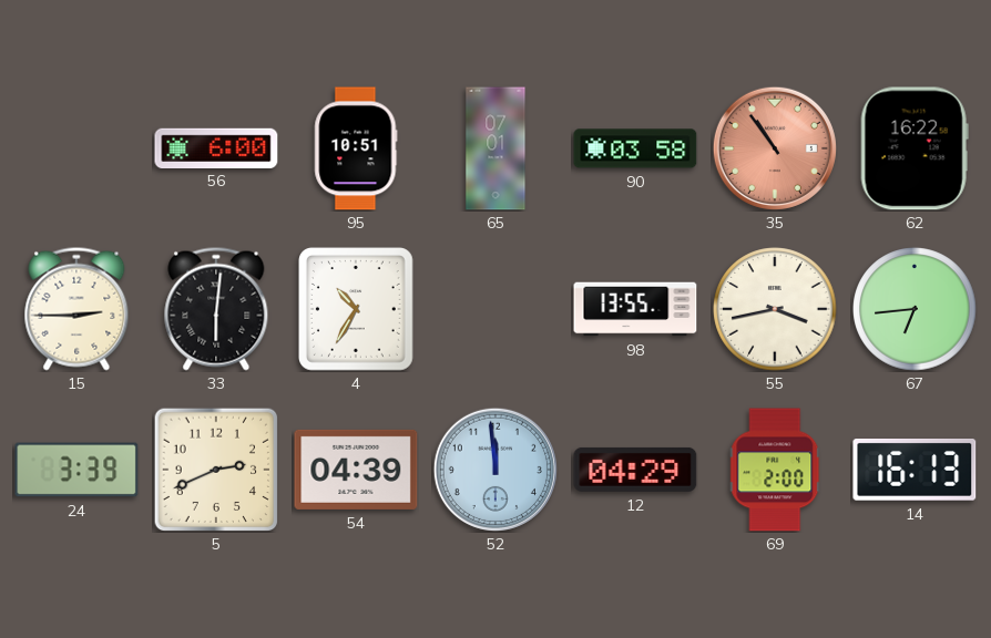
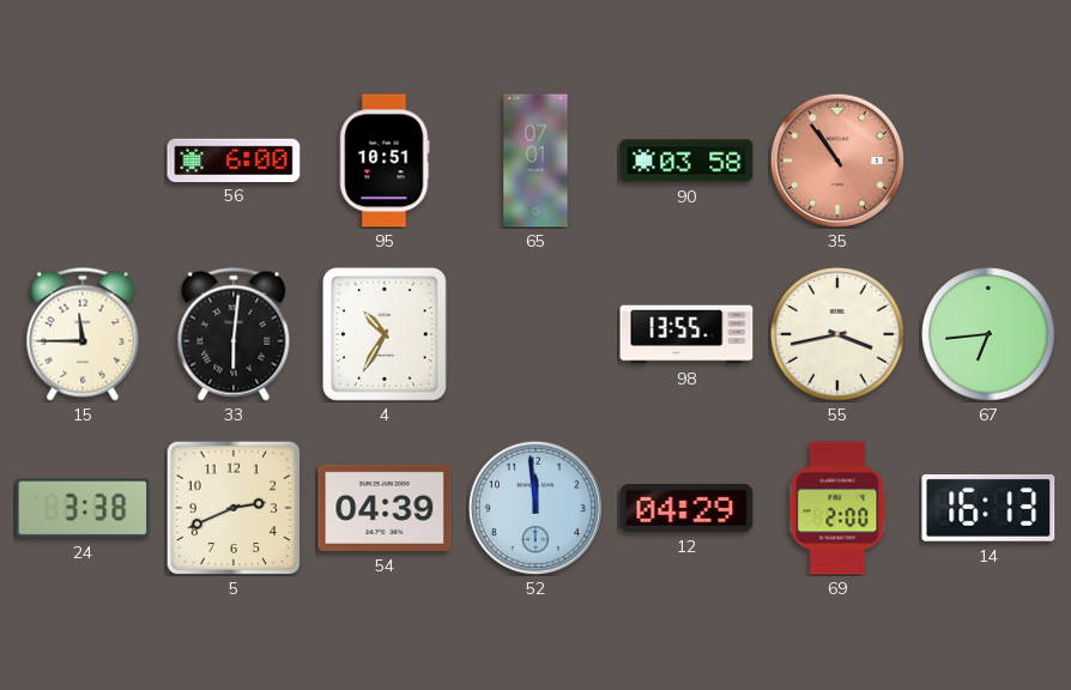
62: 16:22 -> none (915, 148)
15: 2:45 -> 11:45 (83, 334)
24: 3:39 -> 3:38 (83, 508)
